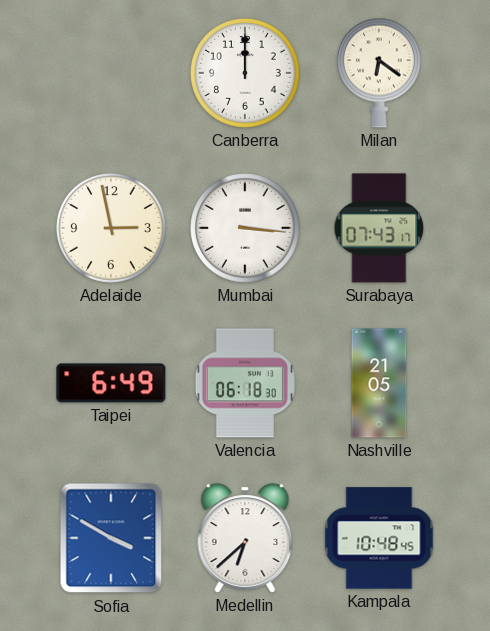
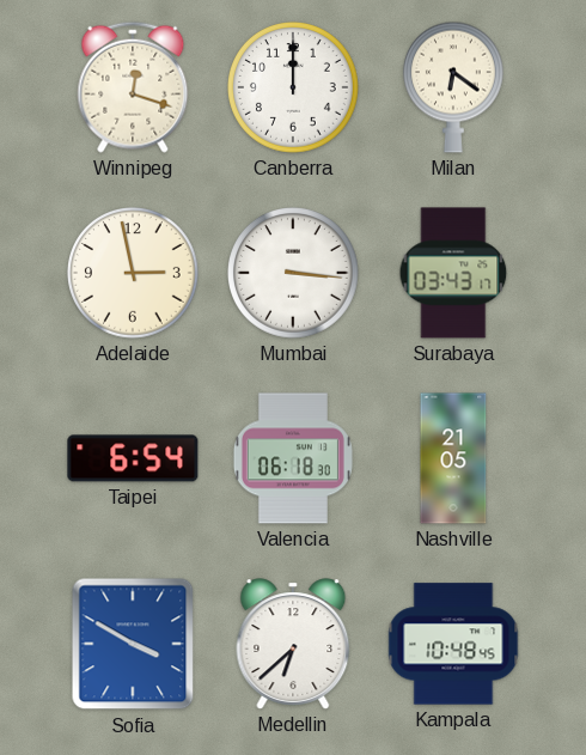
Winnipeg: none -> 12:18 (133, 87)
Surabaya: 07:43 -> 03:43 (453, 273)
Taipei: 6:49 -> 6:54 (133, 458)
